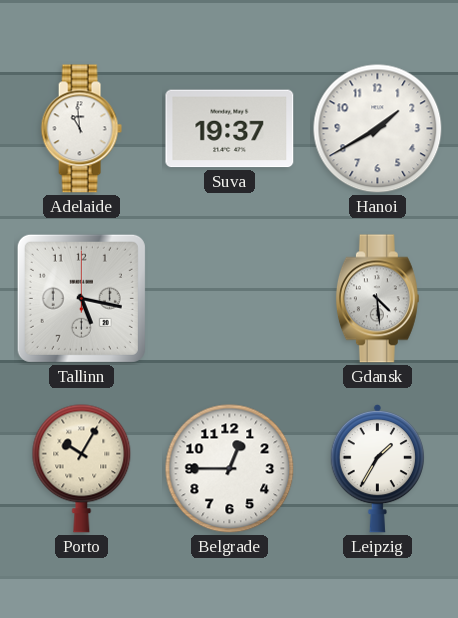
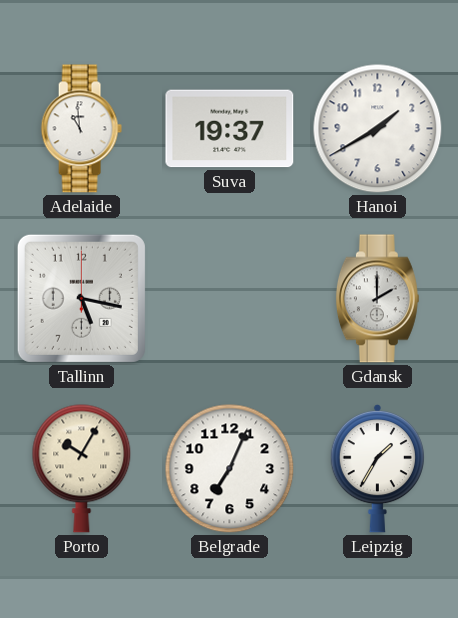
Gdansk: 4:29 -> 2:00 (377, 299)
Belgrade: 12:45 -> 7:04 (230, 469)
